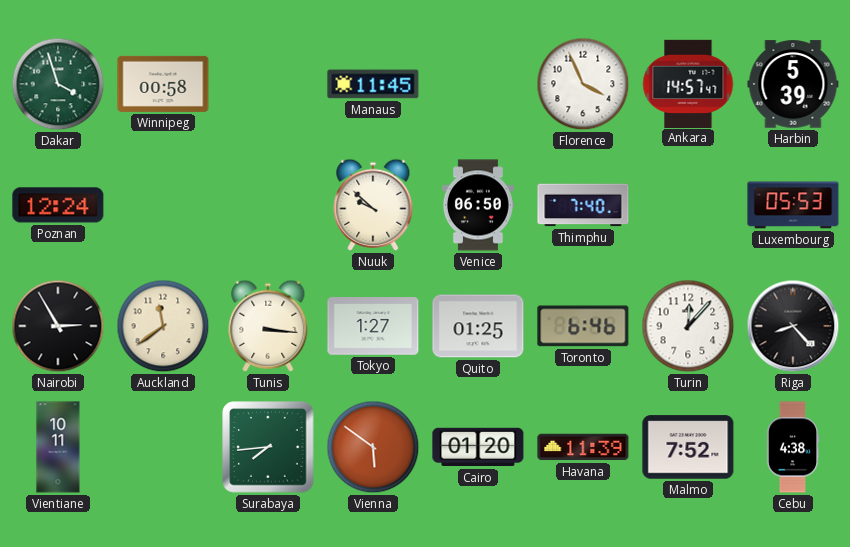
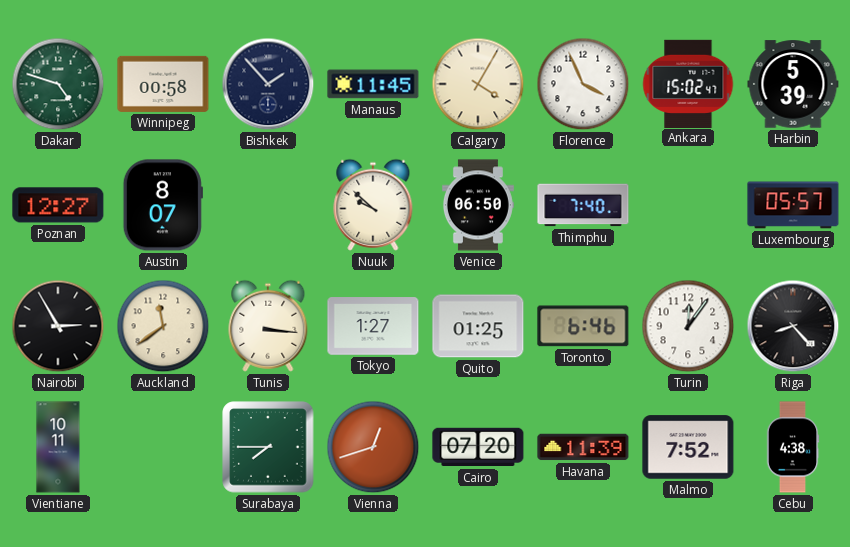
Dakar: 3:57 -> 4:48 (58, 84)
Bishkek: none -> 1:53 (268, 84)
Calgary: none -> 4:05 (478, 84)
Ankara: 14:57 -> 15:02 (688, 83)
Poznan: 12:24 -> 12:27 (58, 205)
Austin: none -> 8:07 (163, 205)
Luxembourg: 05:53 -> 05:57 (793, 205)
Turin: 12:07 -> 12:06 (688, 326)
Surabaya: 7:44 -> 7:45 (268, 447)
Vienna: 5:51 -> 12:42 (373, 447)
Cairo: 01:20 -> 07:20 (478, 447)
